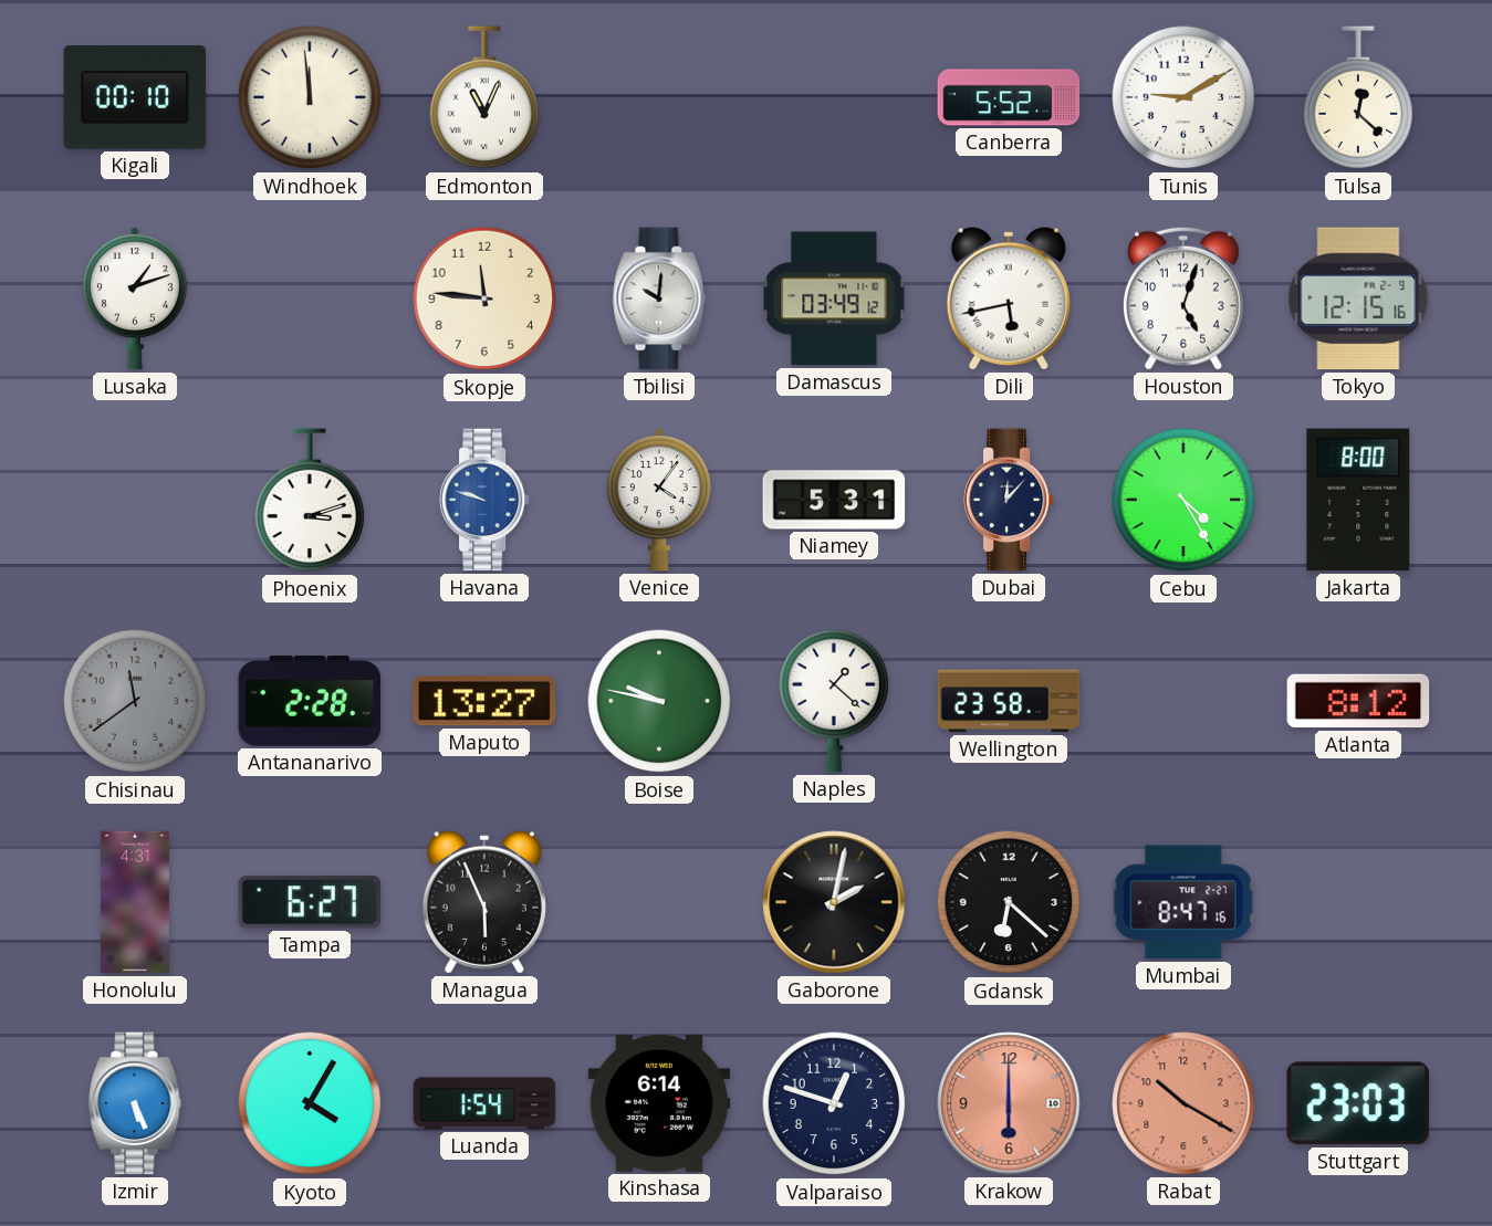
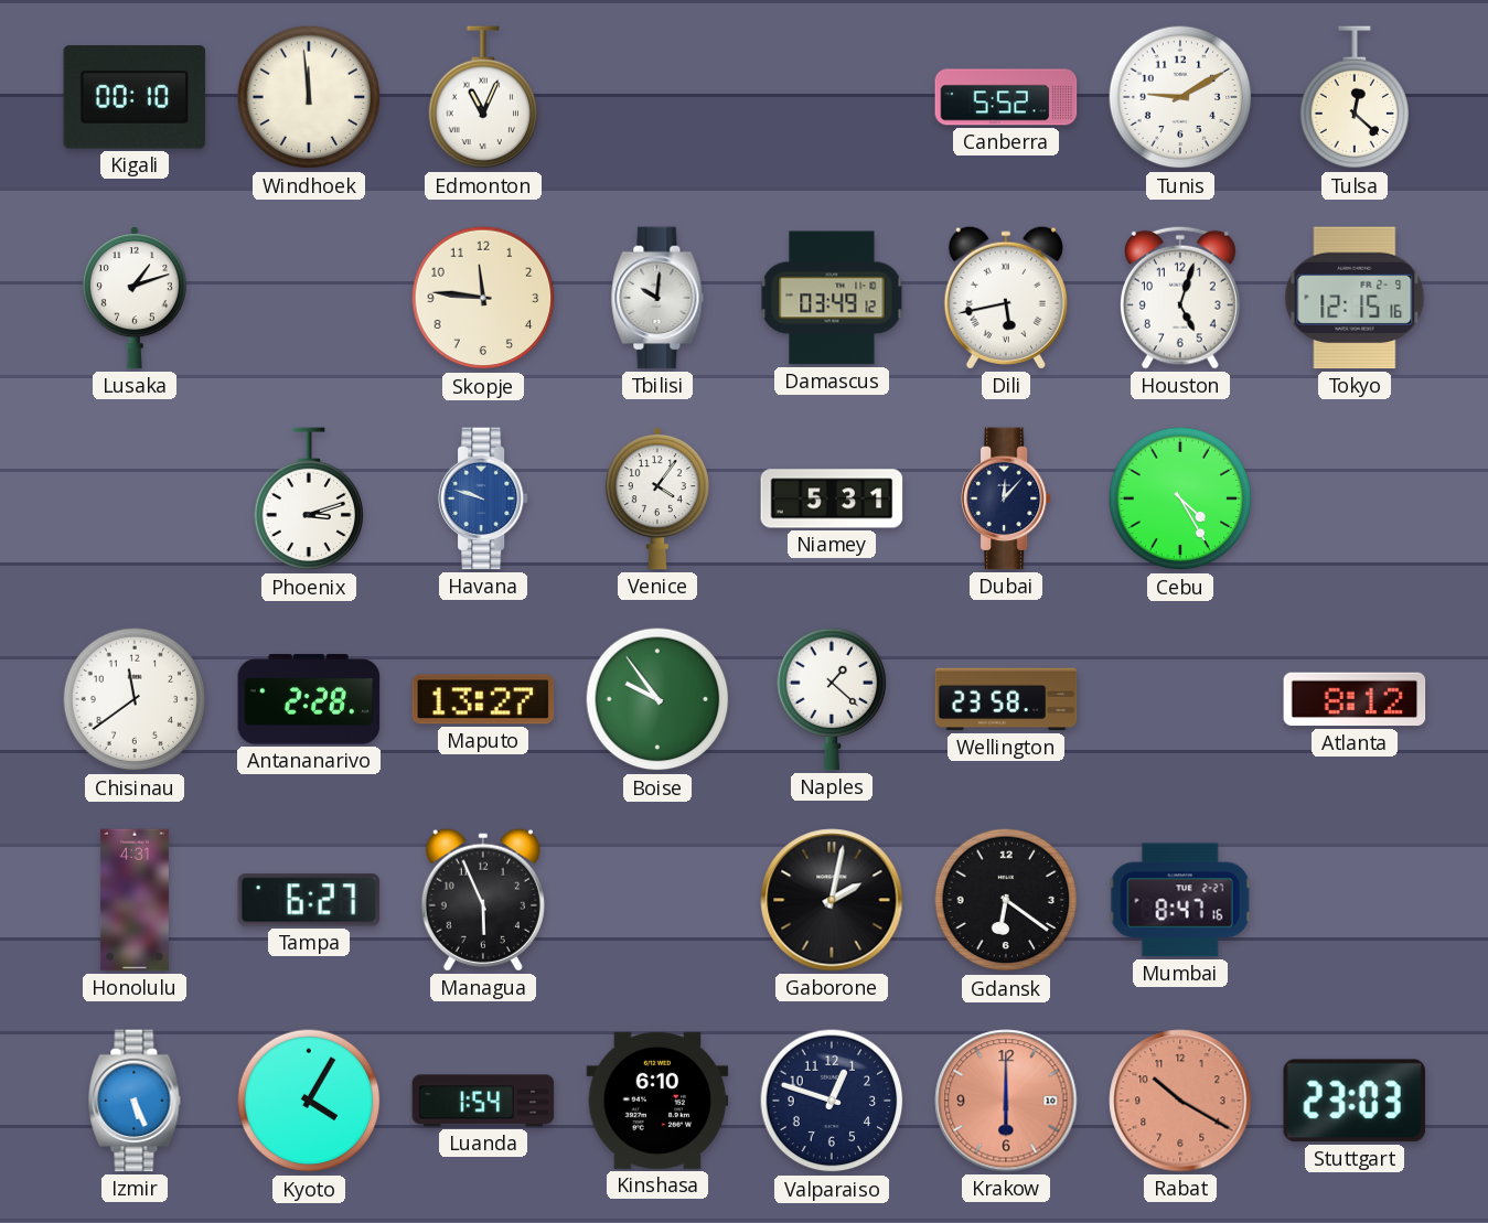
Jakarta: 8:00 -> none (1358, 500)
Chisinau dial: grey -> white (135, 699)
Boise: 9:47 -> 9:54 (657, 699)
Gdansk: 6:22 -> 6:21 (1006, 900)
Kinshasa: 6:14 -> 6:10 (657, 1101)
